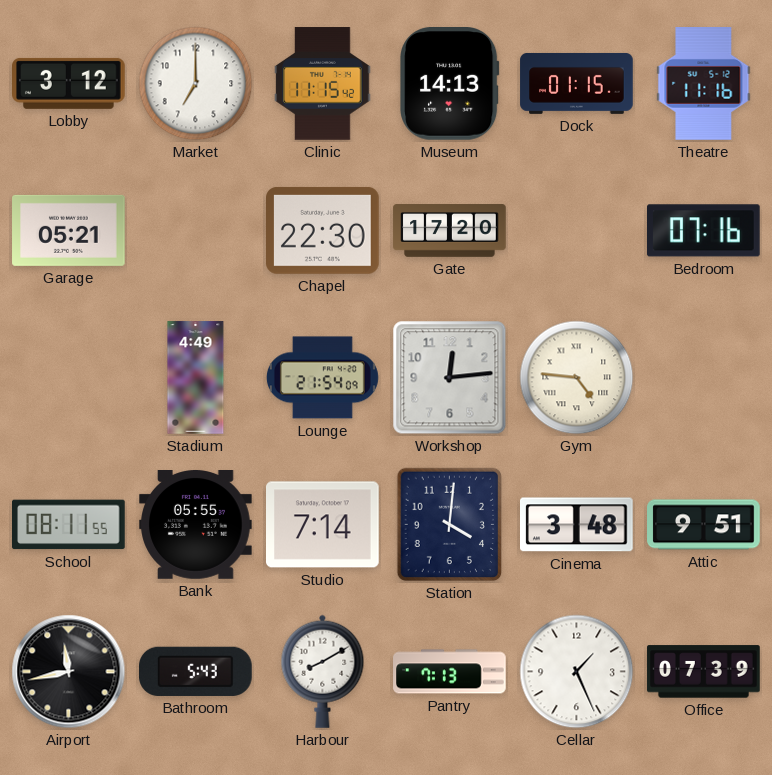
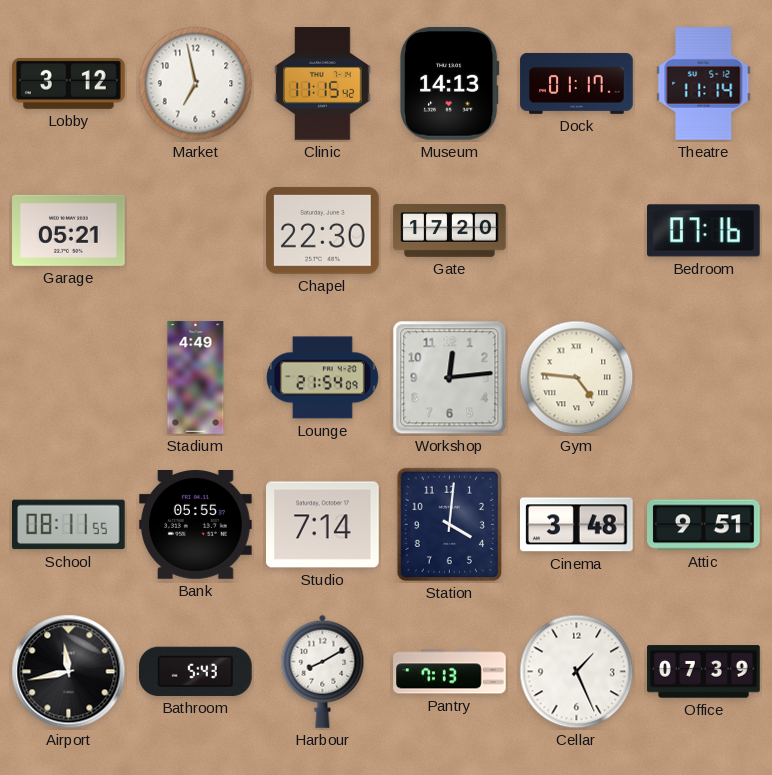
Market: 7:00 -> 6:58 (196, 84)
Dock: 01:15 -> 01:17 (577, 84)
Theatre: 11:16 -> 11:14 (704, 84)
